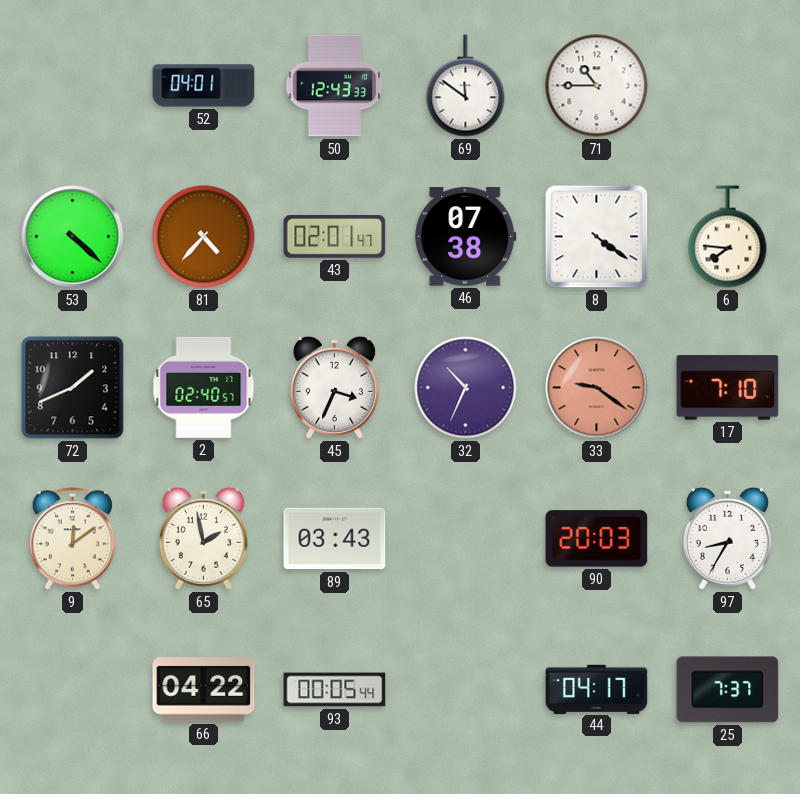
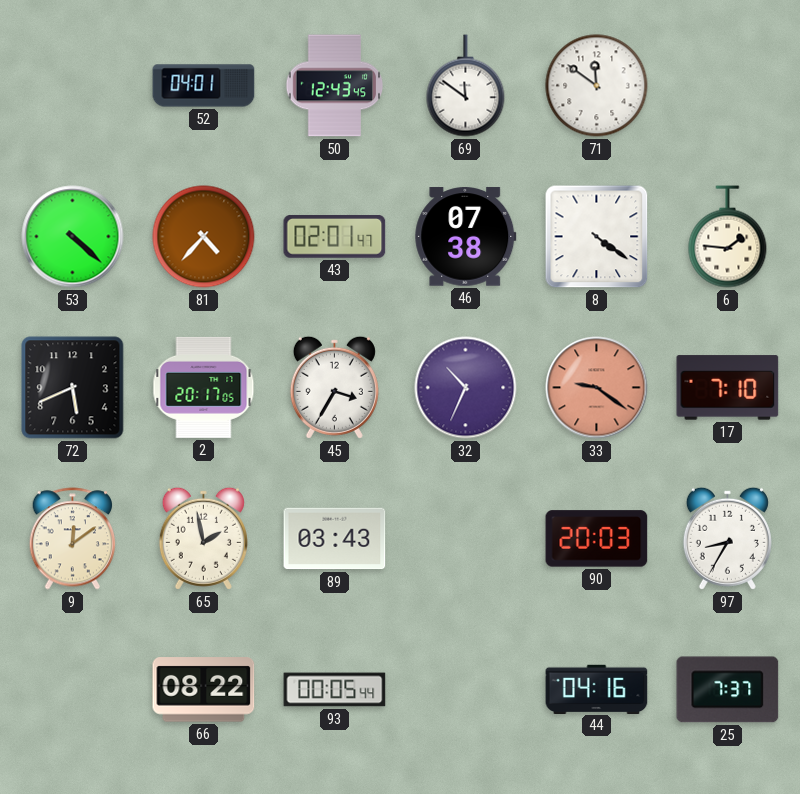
50: 12:43:33 -> 12:43:45 (335, 86)
71: 10:45 -> 11:51 (597, 86)
6: 7:46 -> 1:46 (728, 237)
72: 1:41 -> 5:41 (73, 388)
2: 02:40 -> 20:17 (204, 387)
45: 3:34 -> 3:35 (334, 387)
66: 04:22 -> 08:22 (204, 690)
44: 04:17 -> 04:16 (597, 689)
